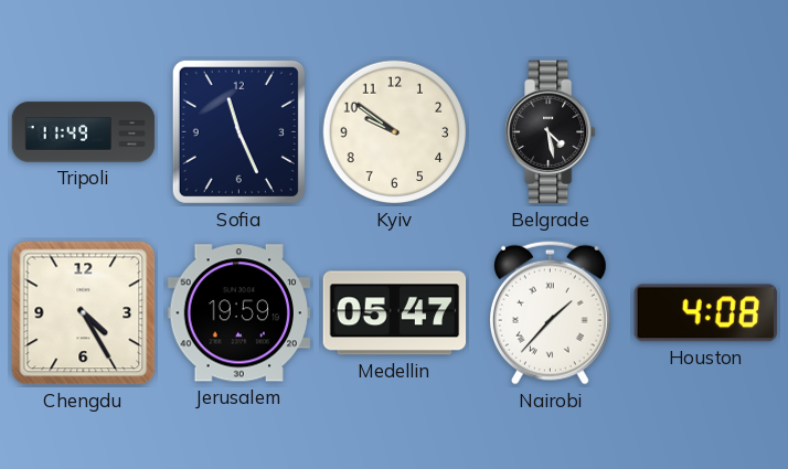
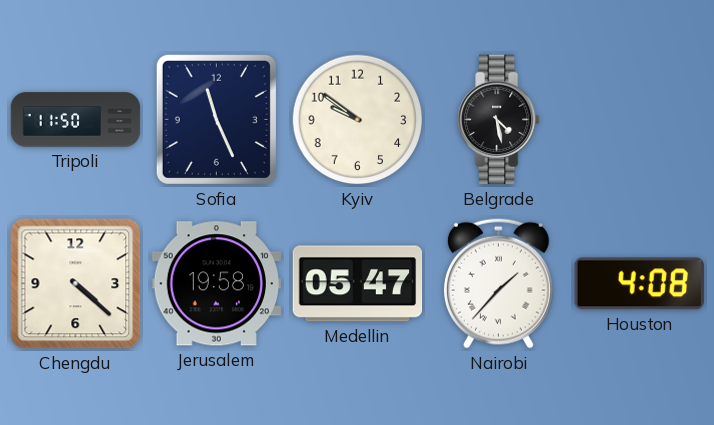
Tripoli: 11:49 -> 11:50 (76, 120)
Chengdu: 4:25 -> 4:22 (76, 284)
Jerusalem: 19:59 -> 19:58 (216, 284)
